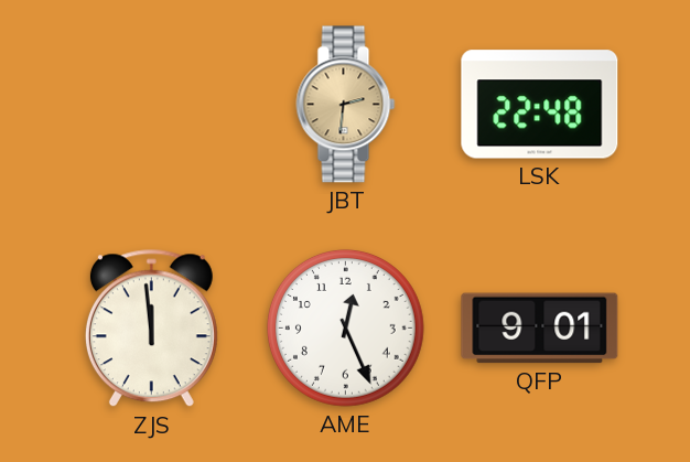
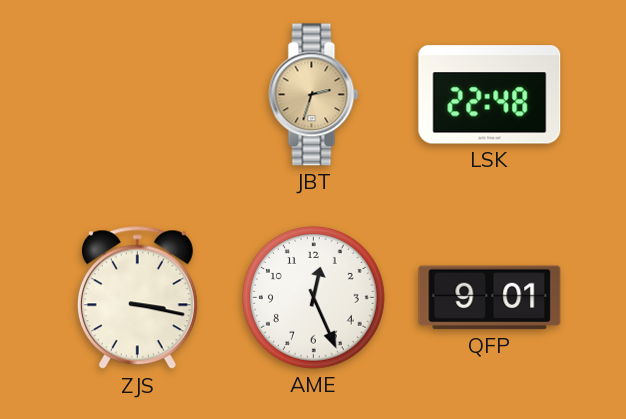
JBT: 2:31 -> 2:33 (314, 95)
ZJS: 11:59 -> 3:17 (137, 298)
